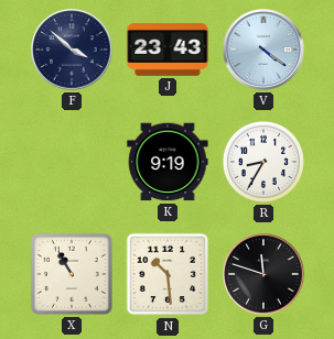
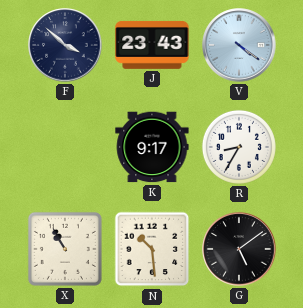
K: 9:19 -> 9:17 (152, 147)
G: 11:48 -> 5:09 (239, 249)
